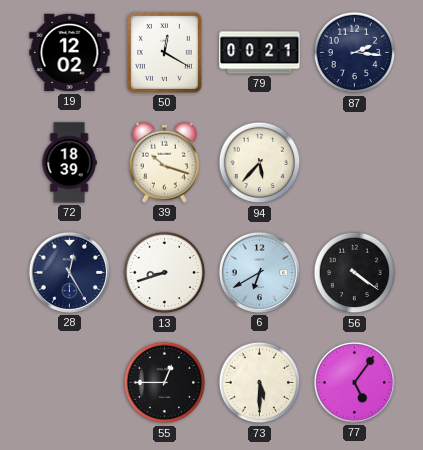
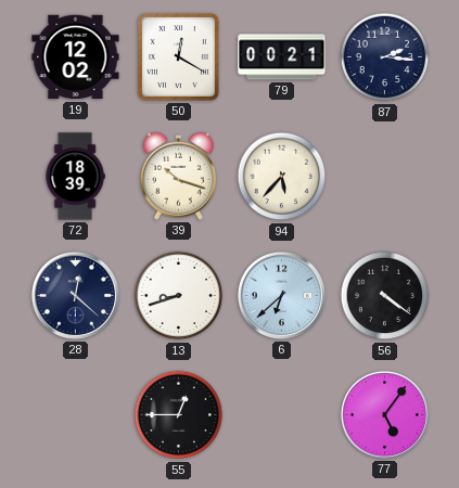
28: 12:25 -> 12:22 (75, 295)
6: 6:40 -> 6:38 (281, 295)
73: 5:30 -> none (260, 383)
